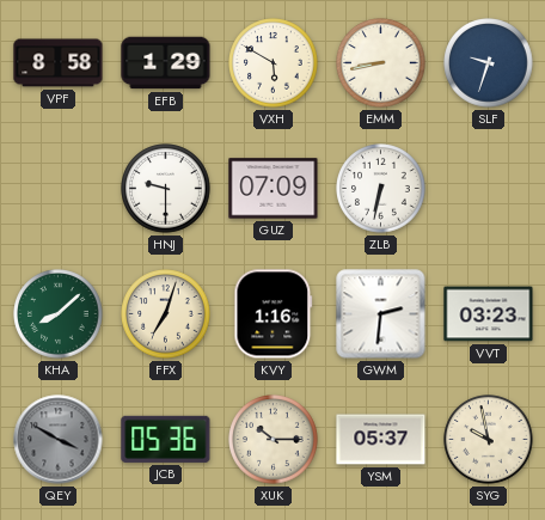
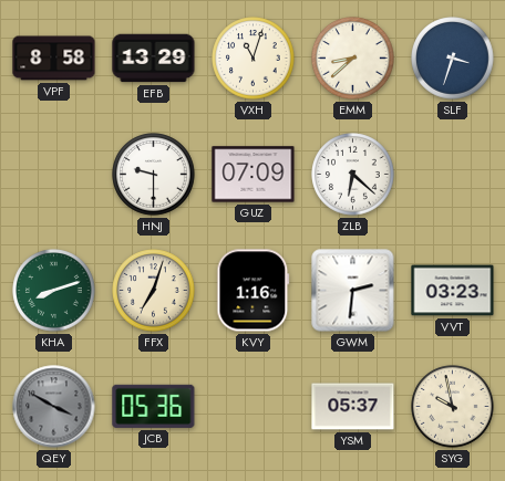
EFB: 1:29 -> 13:29 (154, 59)
VXH: 5:50 -> 11:03 (254, 59)
EMM: 8:43 -> 8:38 (353, 59)
SLF: 9:33 -> 3:33 (453, 59)
ZLB: 6:32 -> 6:22 (353, 175)
KHA: 8:08 -> 8:12 (54, 291)
XUK: 10:15 -> none (274, 440)
